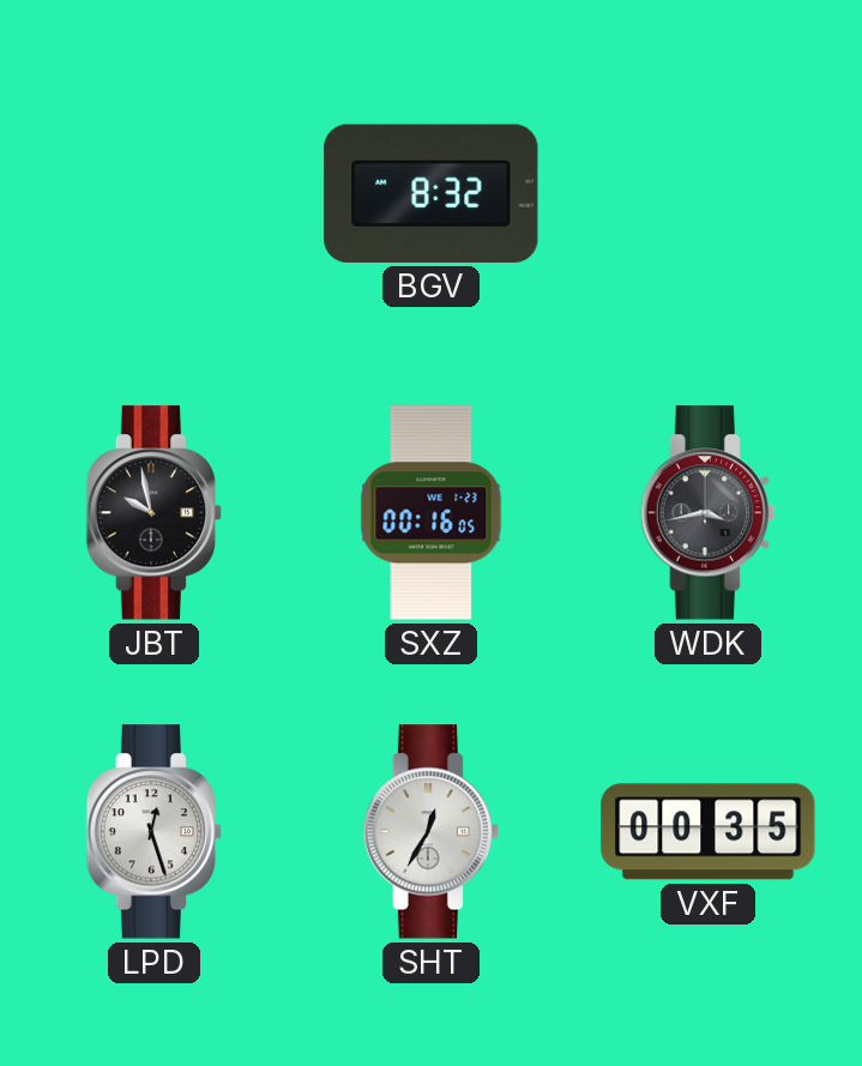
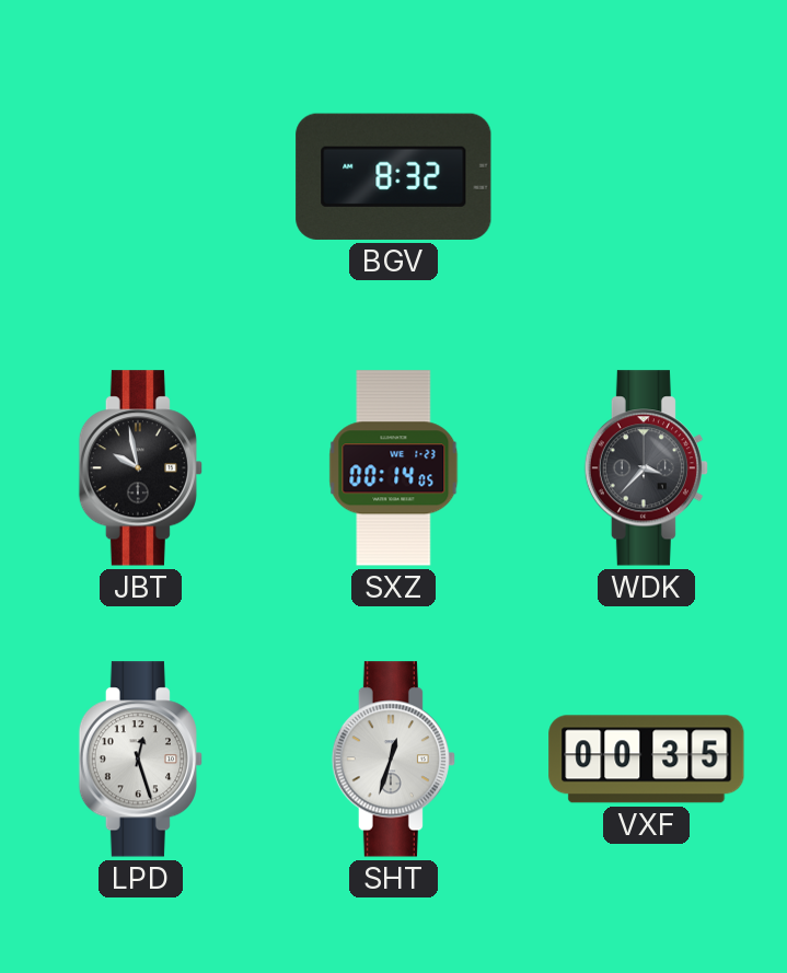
SXZ: 00:16 -> 00:14 (394, 468)
WDK: 3:43 -> 3:37 (646, 468)
SHT: 12:35 -> 12:33 (393, 760)
